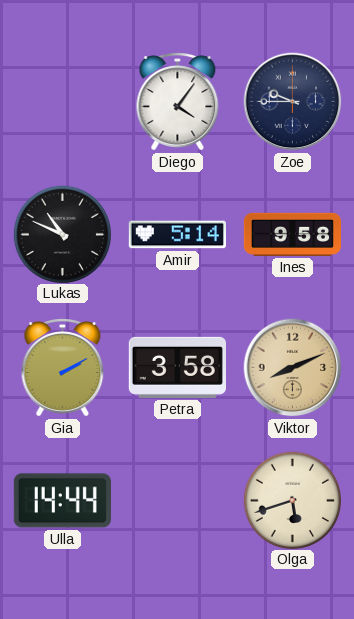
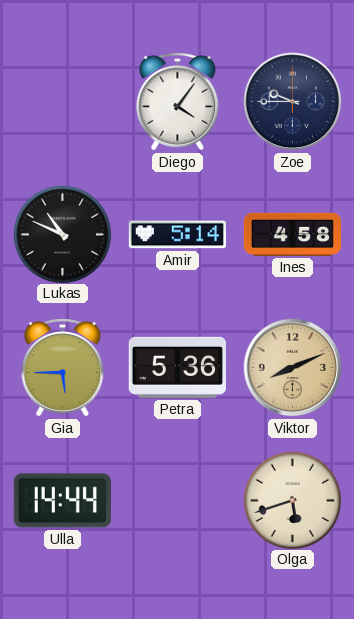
Ines: 9:58 -> 4:58 (292, 234)
Gia: 2:10 -> 5:45 (63, 368)
Petra: 3:58 -> 5:36 (177, 367)
